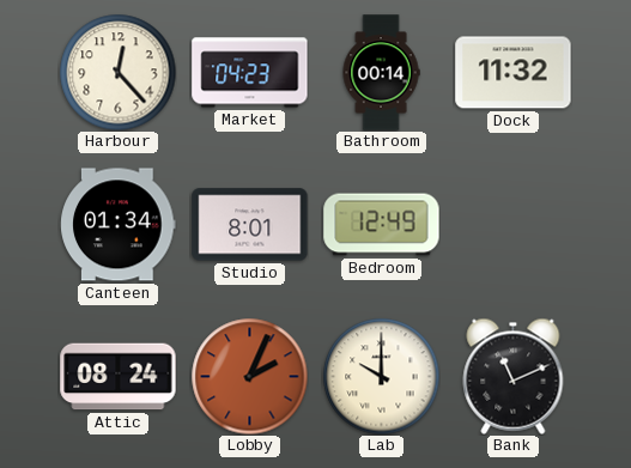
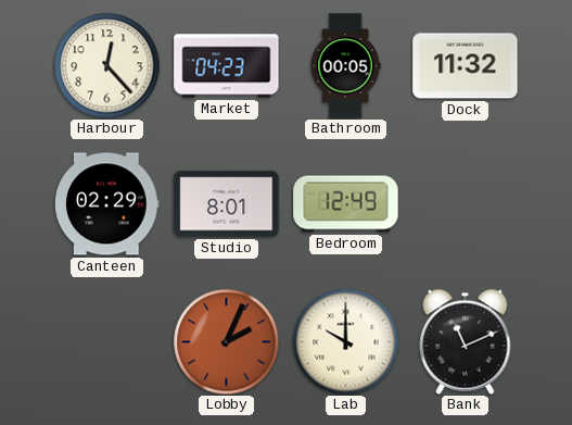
Bathroom: 00:14 -> 00:05 (345, 66)
Canteen: 01:34 -> 02:29 (107, 204)
Attic: 08:24 -> none (119, 377)
